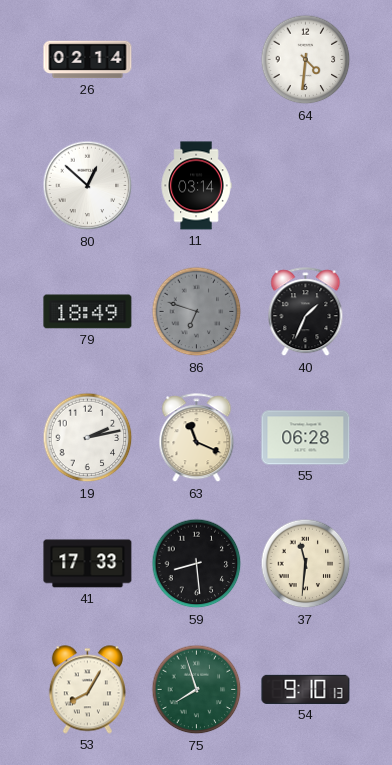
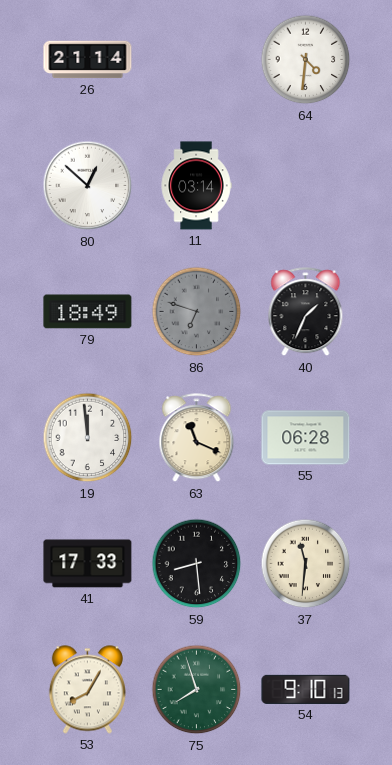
26: 02:14 -> 21:14 (88, 60)
19: 2:13 -> 11:59 (88, 438)
